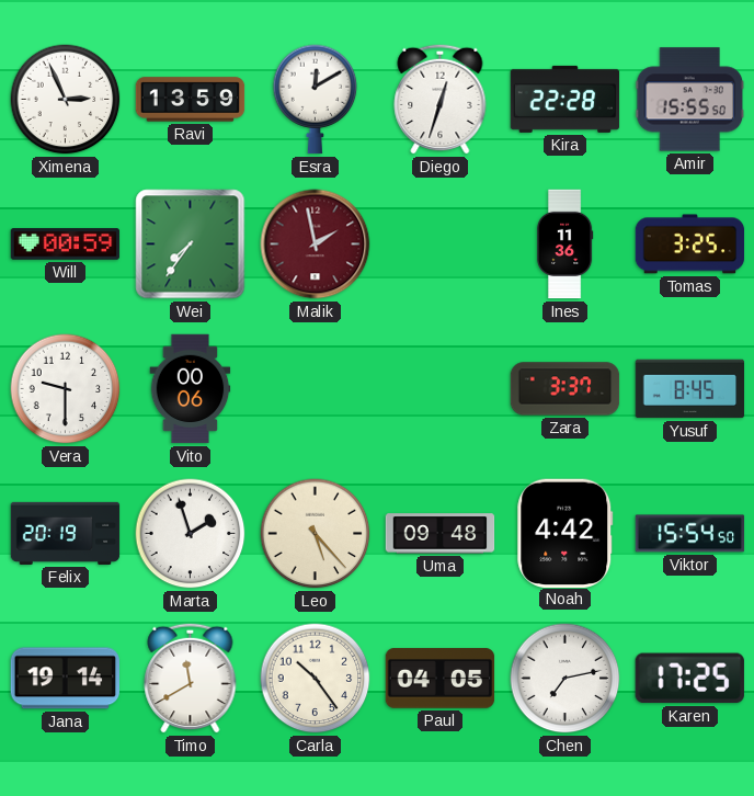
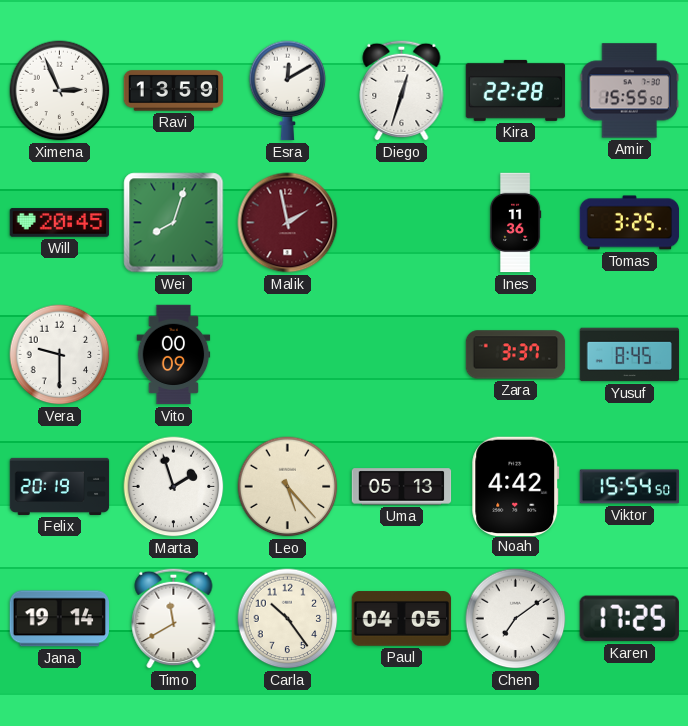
Will: 00:59 -> 20:45 (60, 223)
Wei: 7:36 -> 8:03 (174, 223)
Vito: 00:06 -> 00:09 (174, 355)
Uma: 09:48 -> 05:13 (402, 487)
Chen: 7:13 -> 7:09 (516, 619)
